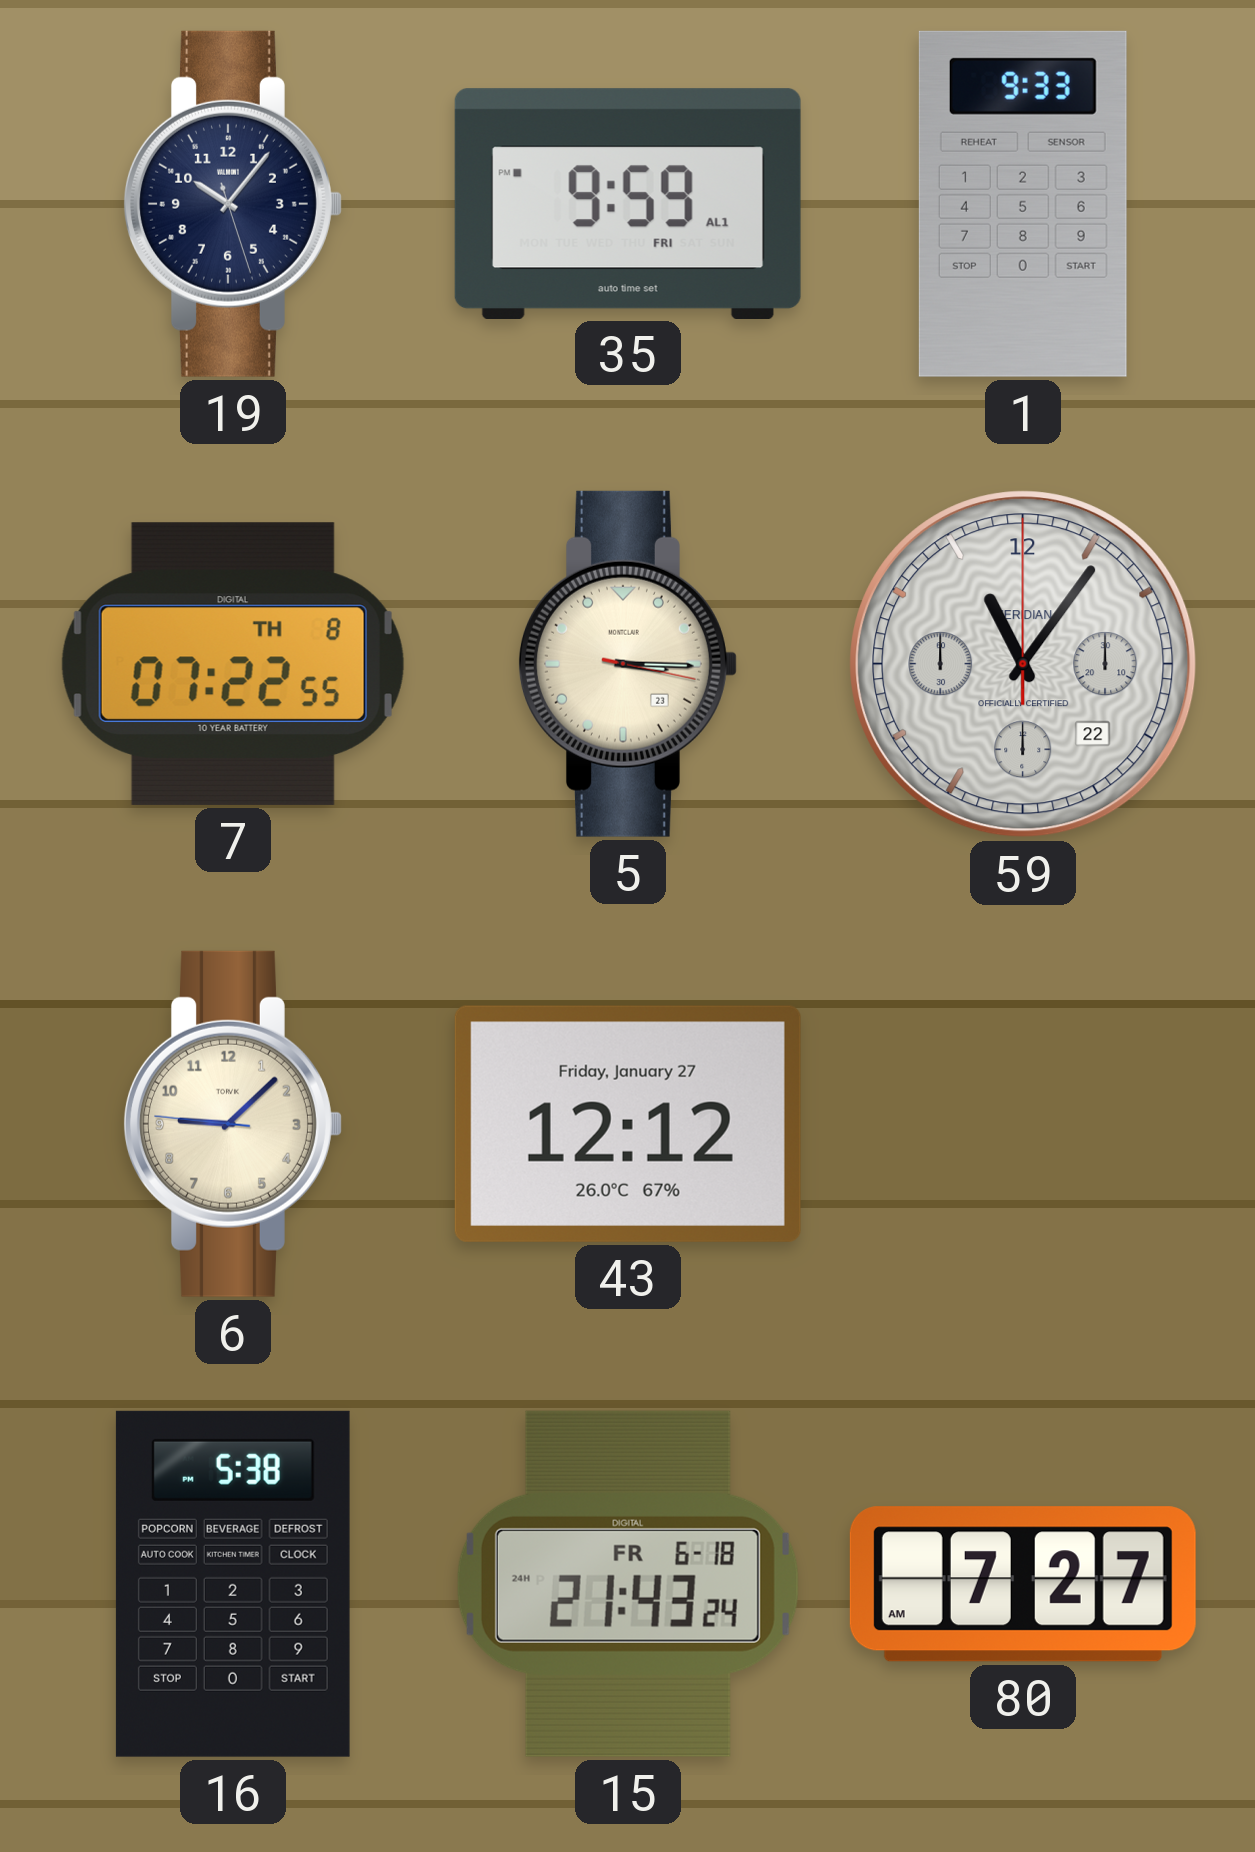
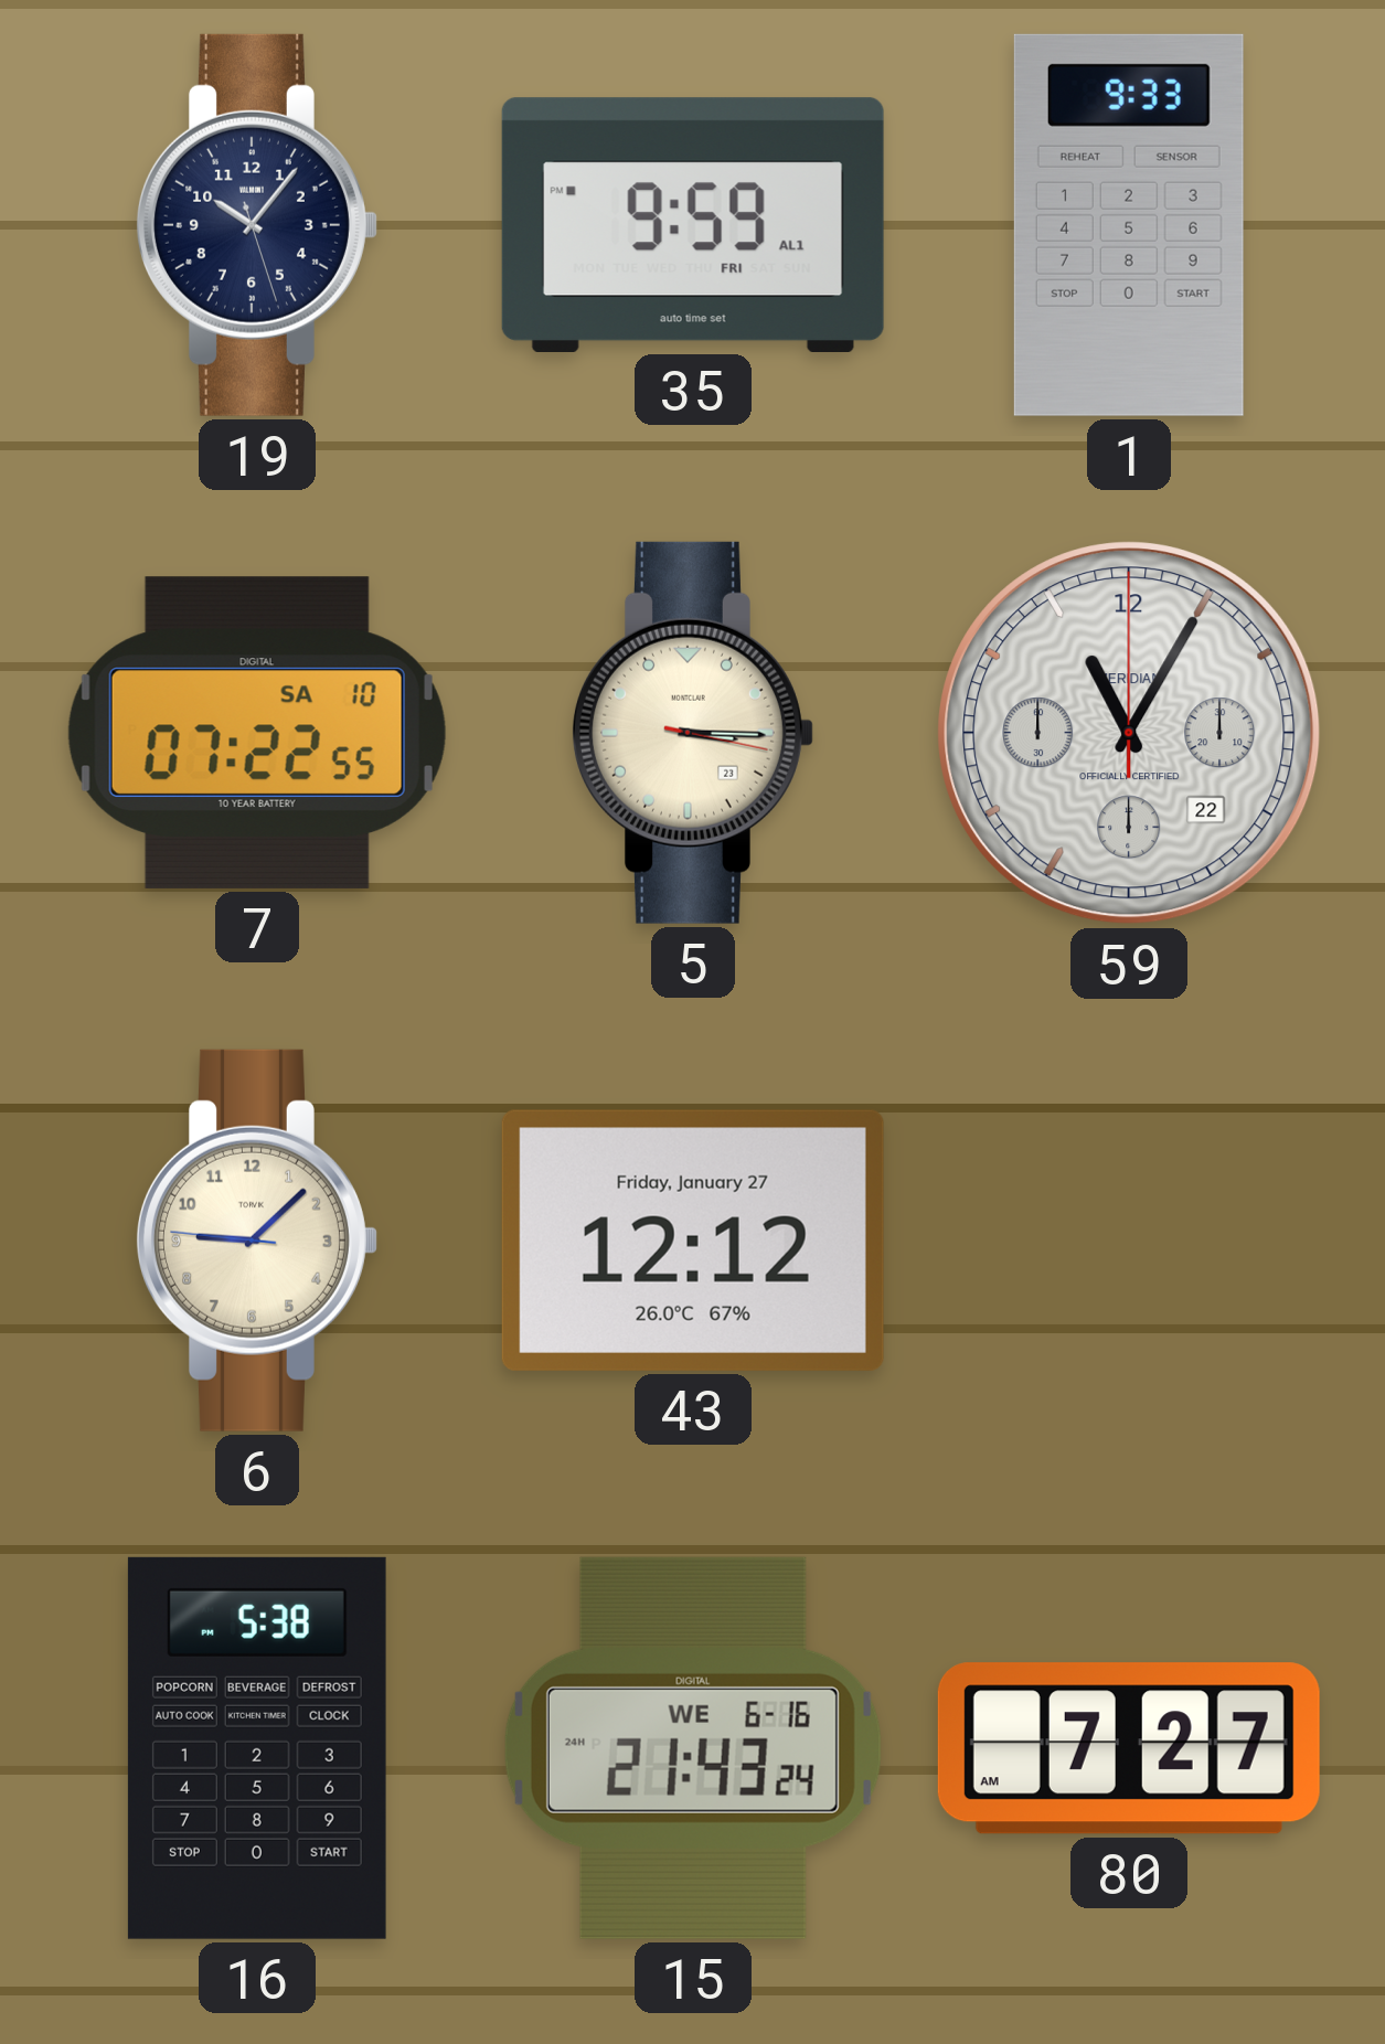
7 date: TH 8 -> SA 10 (257, 733)
59: 11:06 -> 11:05 (1129, 733)
15 date: FR 6-18 -> WE 6-16 (693, 1748)
